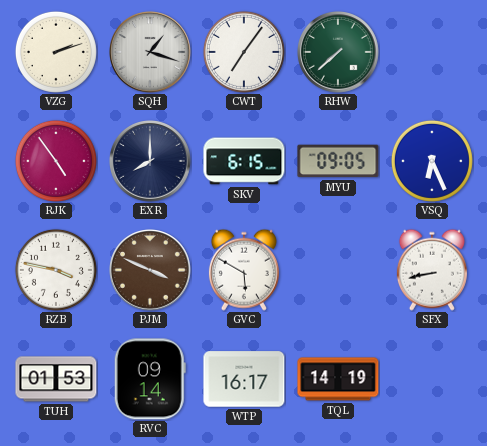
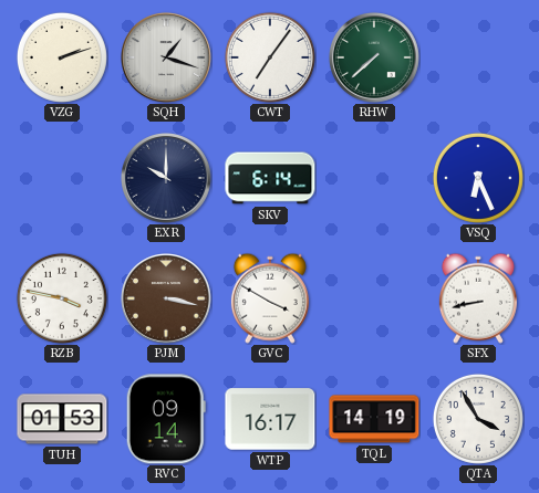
RJK: 4:54 -> none (56, 161)
EXR: 8:00 -> 10:00 (167, 179)
SKV: 6:15 -> 6:14 (270, 178)
MYU: 09:05 -> none (338, 161)
PJM: 3:49 -> 3:17 (167, 300)
GVC: 5:50 -> 3:50 (270, 298)
QTA: none -> 3:55 (478, 419)
